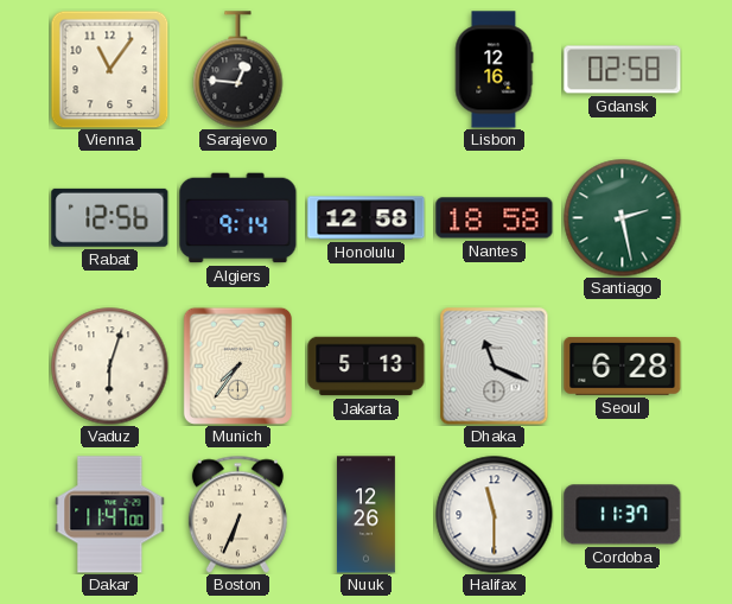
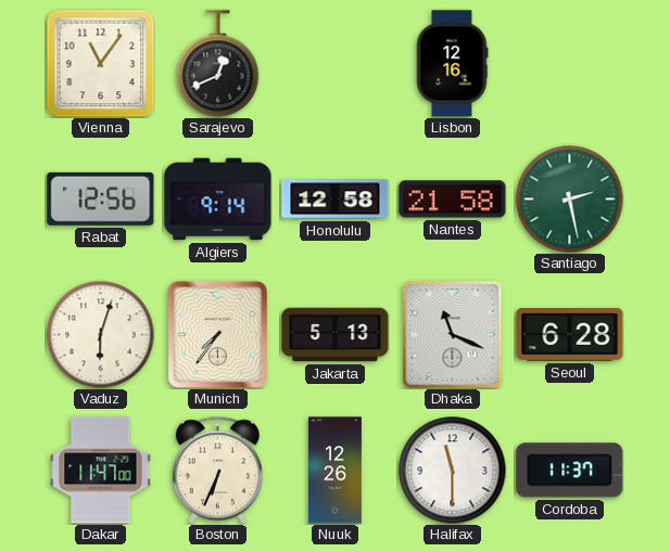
Sarajevo: 12:46 -> 12:41 (218, 64)
Gdansk: 02:58 -> none (623, 70)
Nantes: 18:58 -> 21:58 (453, 200)
